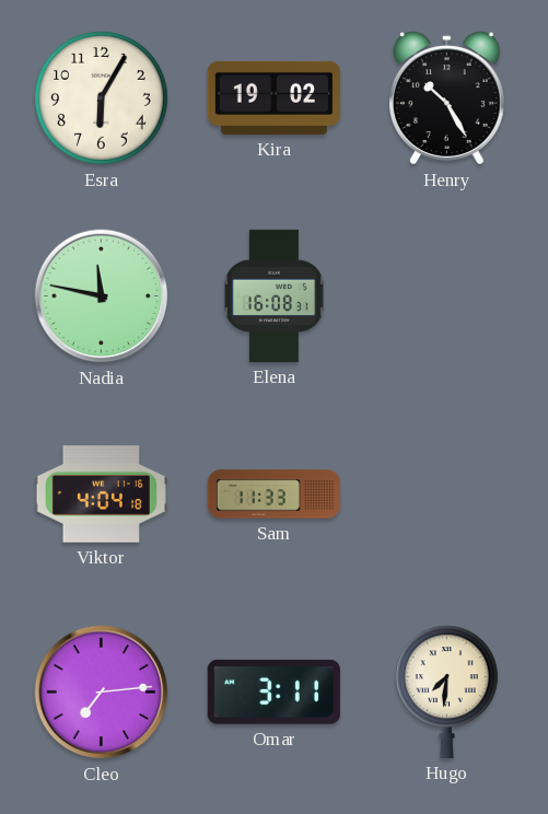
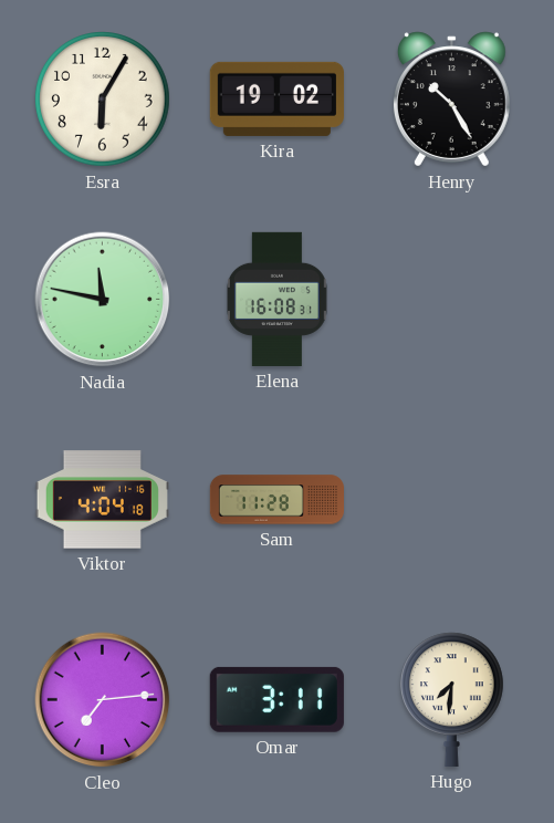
Sam: 11:33 -> 11:28 (276, 500)
